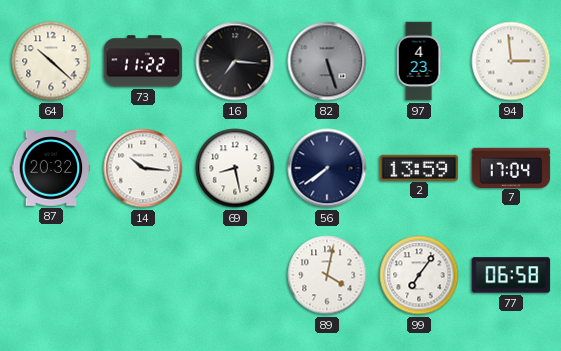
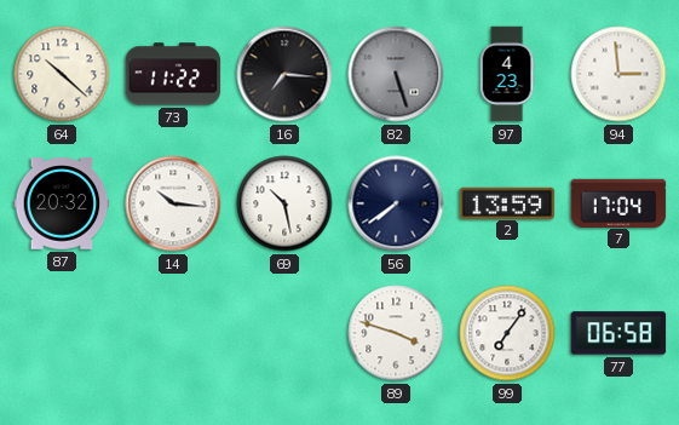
69: 8:28 -> 10:28 (284, 203)
89: 4:02 -> 3:48 (396, 333)
